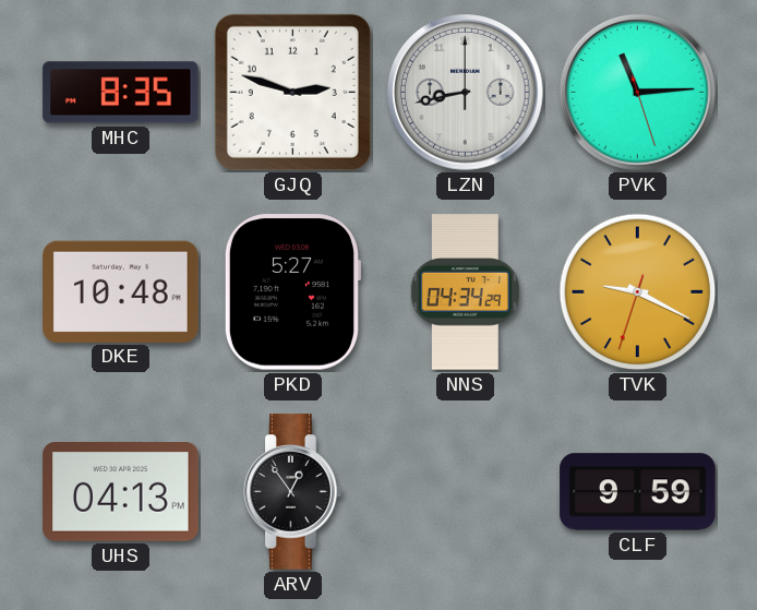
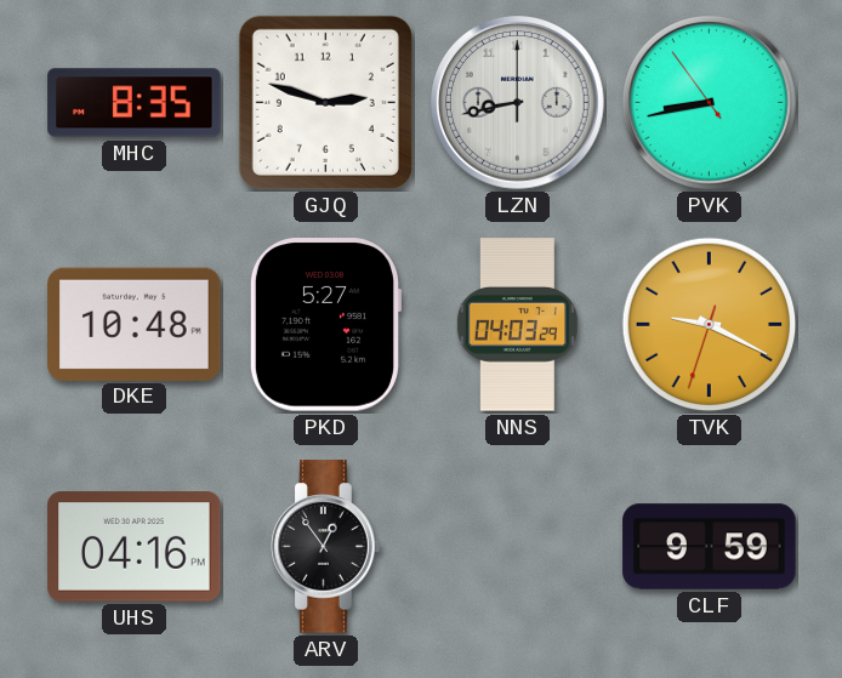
PVK: 11:14 -> 8:42 (710, 103)
NNS: 04:34 -> 04:03 (517, 325)
UHS: 04:13 -> 04:16 (135, 547)
